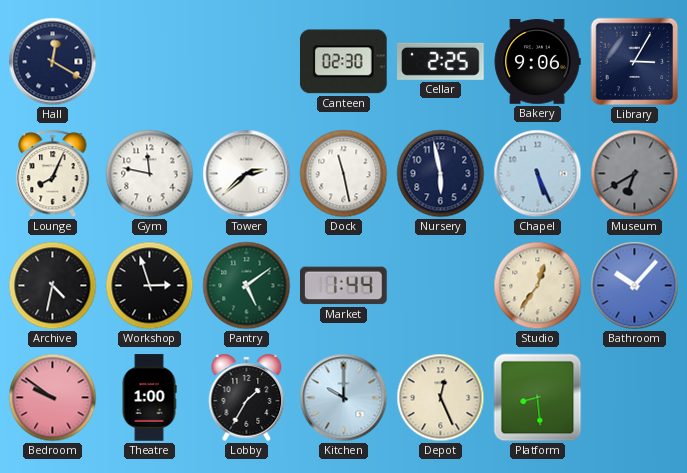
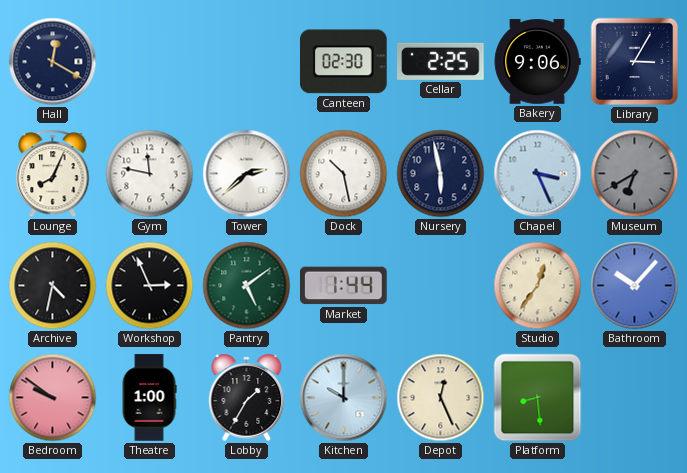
Dock: 11:28 -> 10:28 (344, 174)
Chapel: 5:26 -> 3:26 (538, 174)
Workshop: 2:57 -> 2:56 (150, 286)
